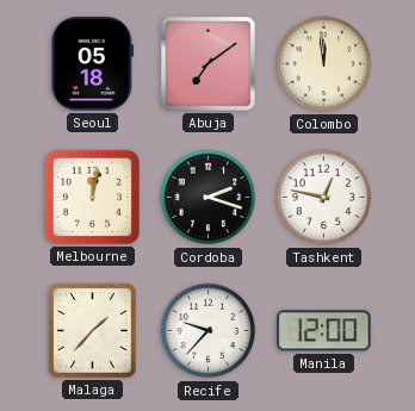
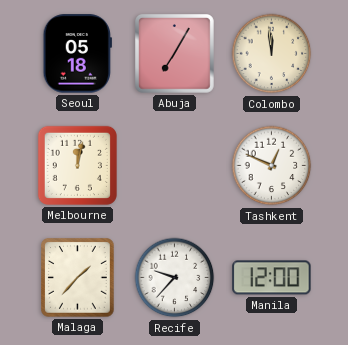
Abuja: 7:09 -> 7:05 (175, 54)
Cordoba: 2:18 -> none (209, 198)
Tashkent: 12:47 -> 12:49 (272, 166)
